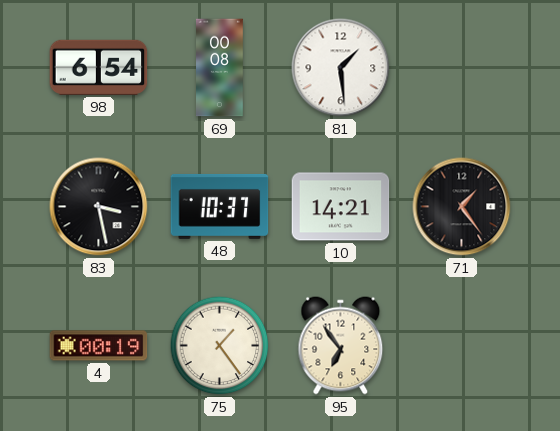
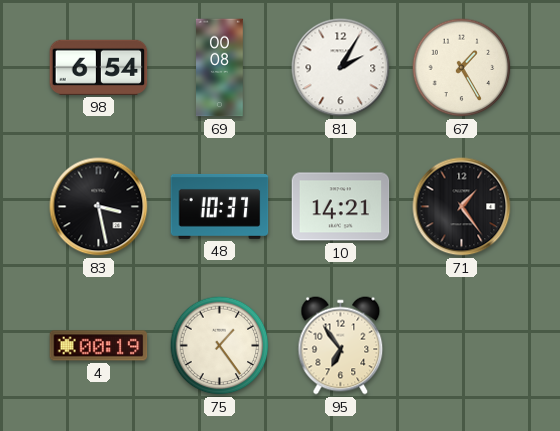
81: 1:29 -> 2:05 (341, 68)
67: none -> 1:25 (462, 68)
